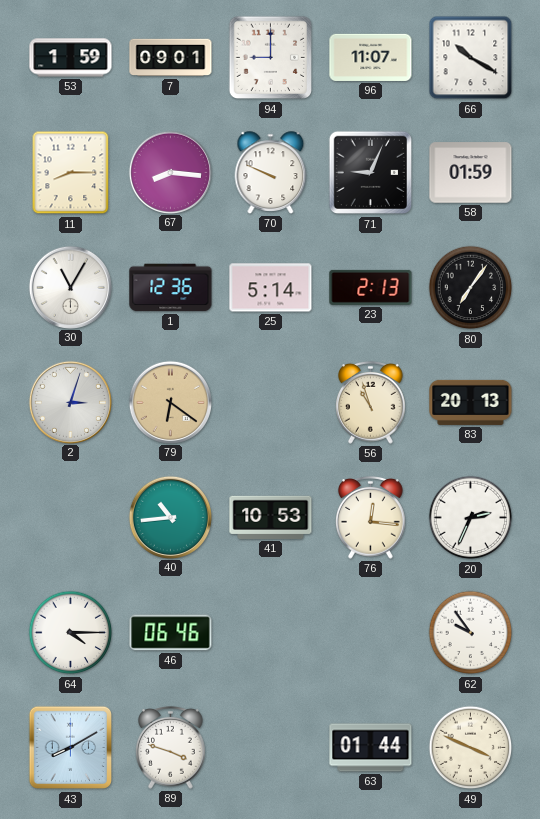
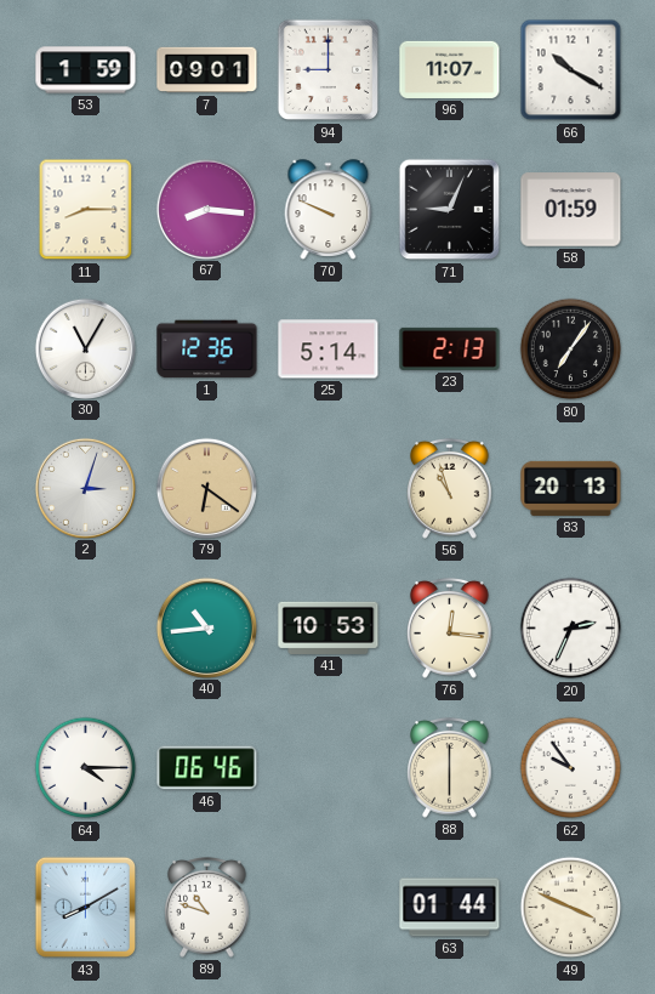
88: none -> 6:00 (450, 767)
89: 3:48 -> 10:48 (207, 907)
